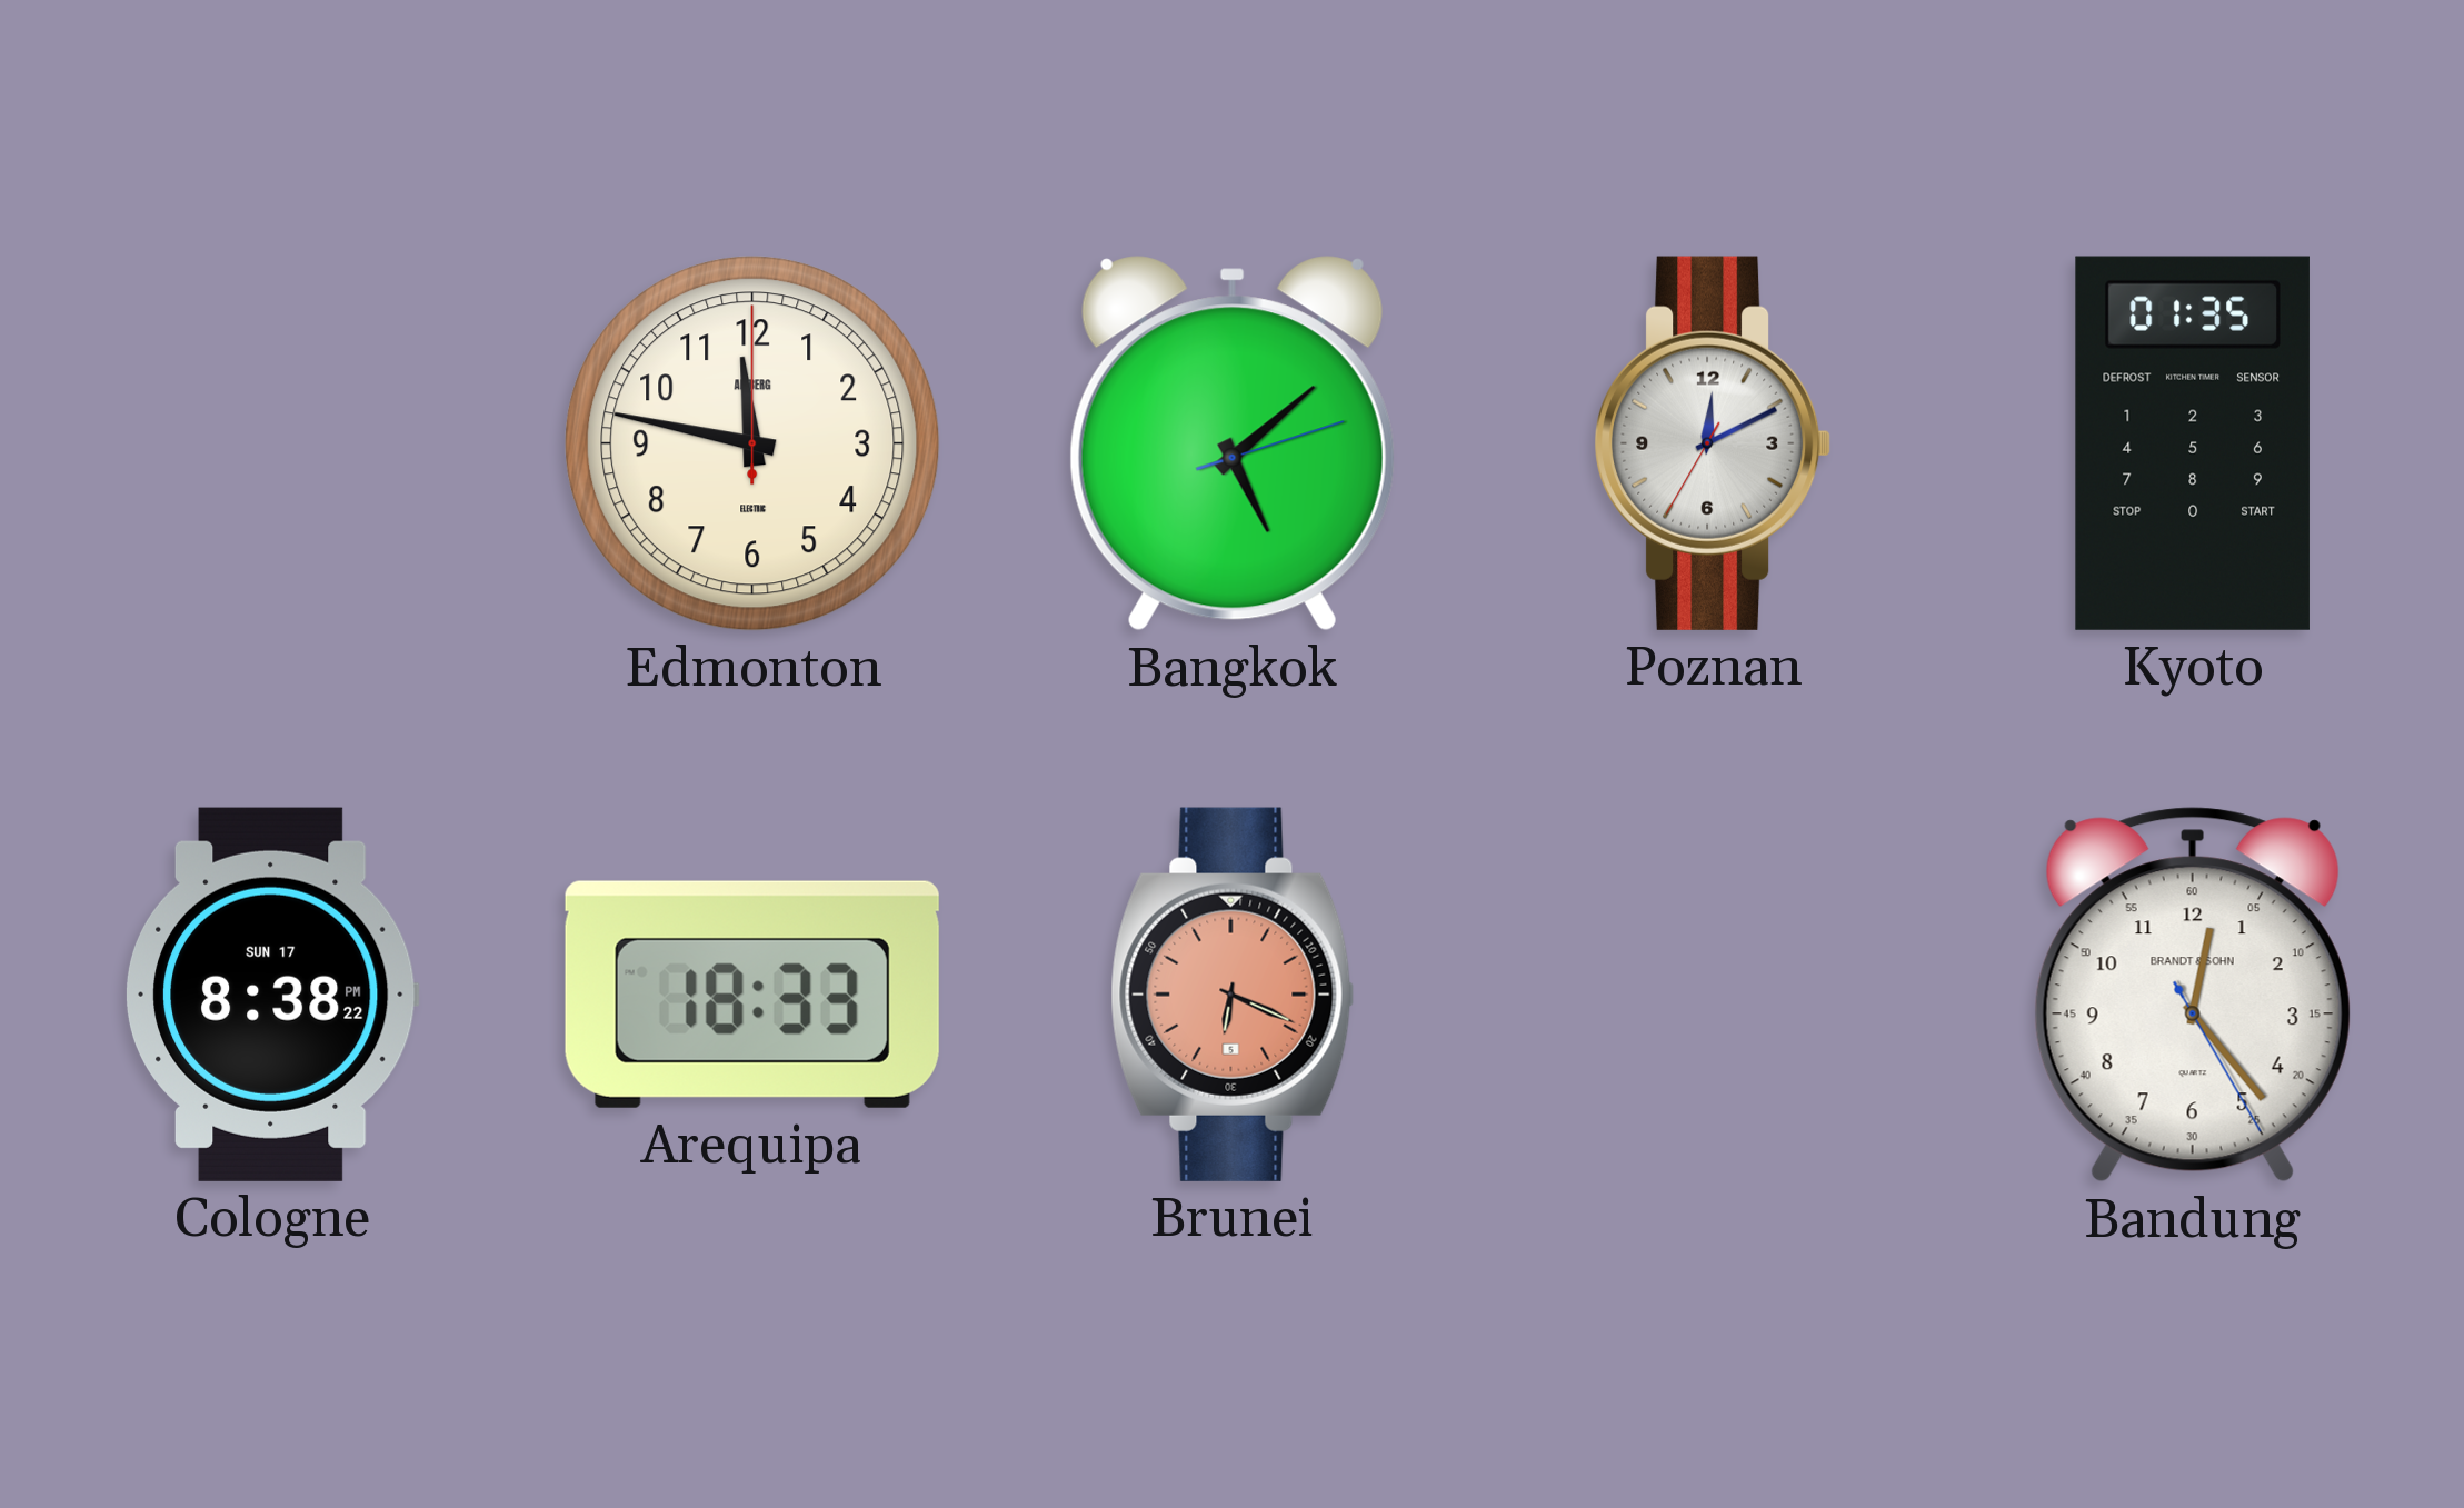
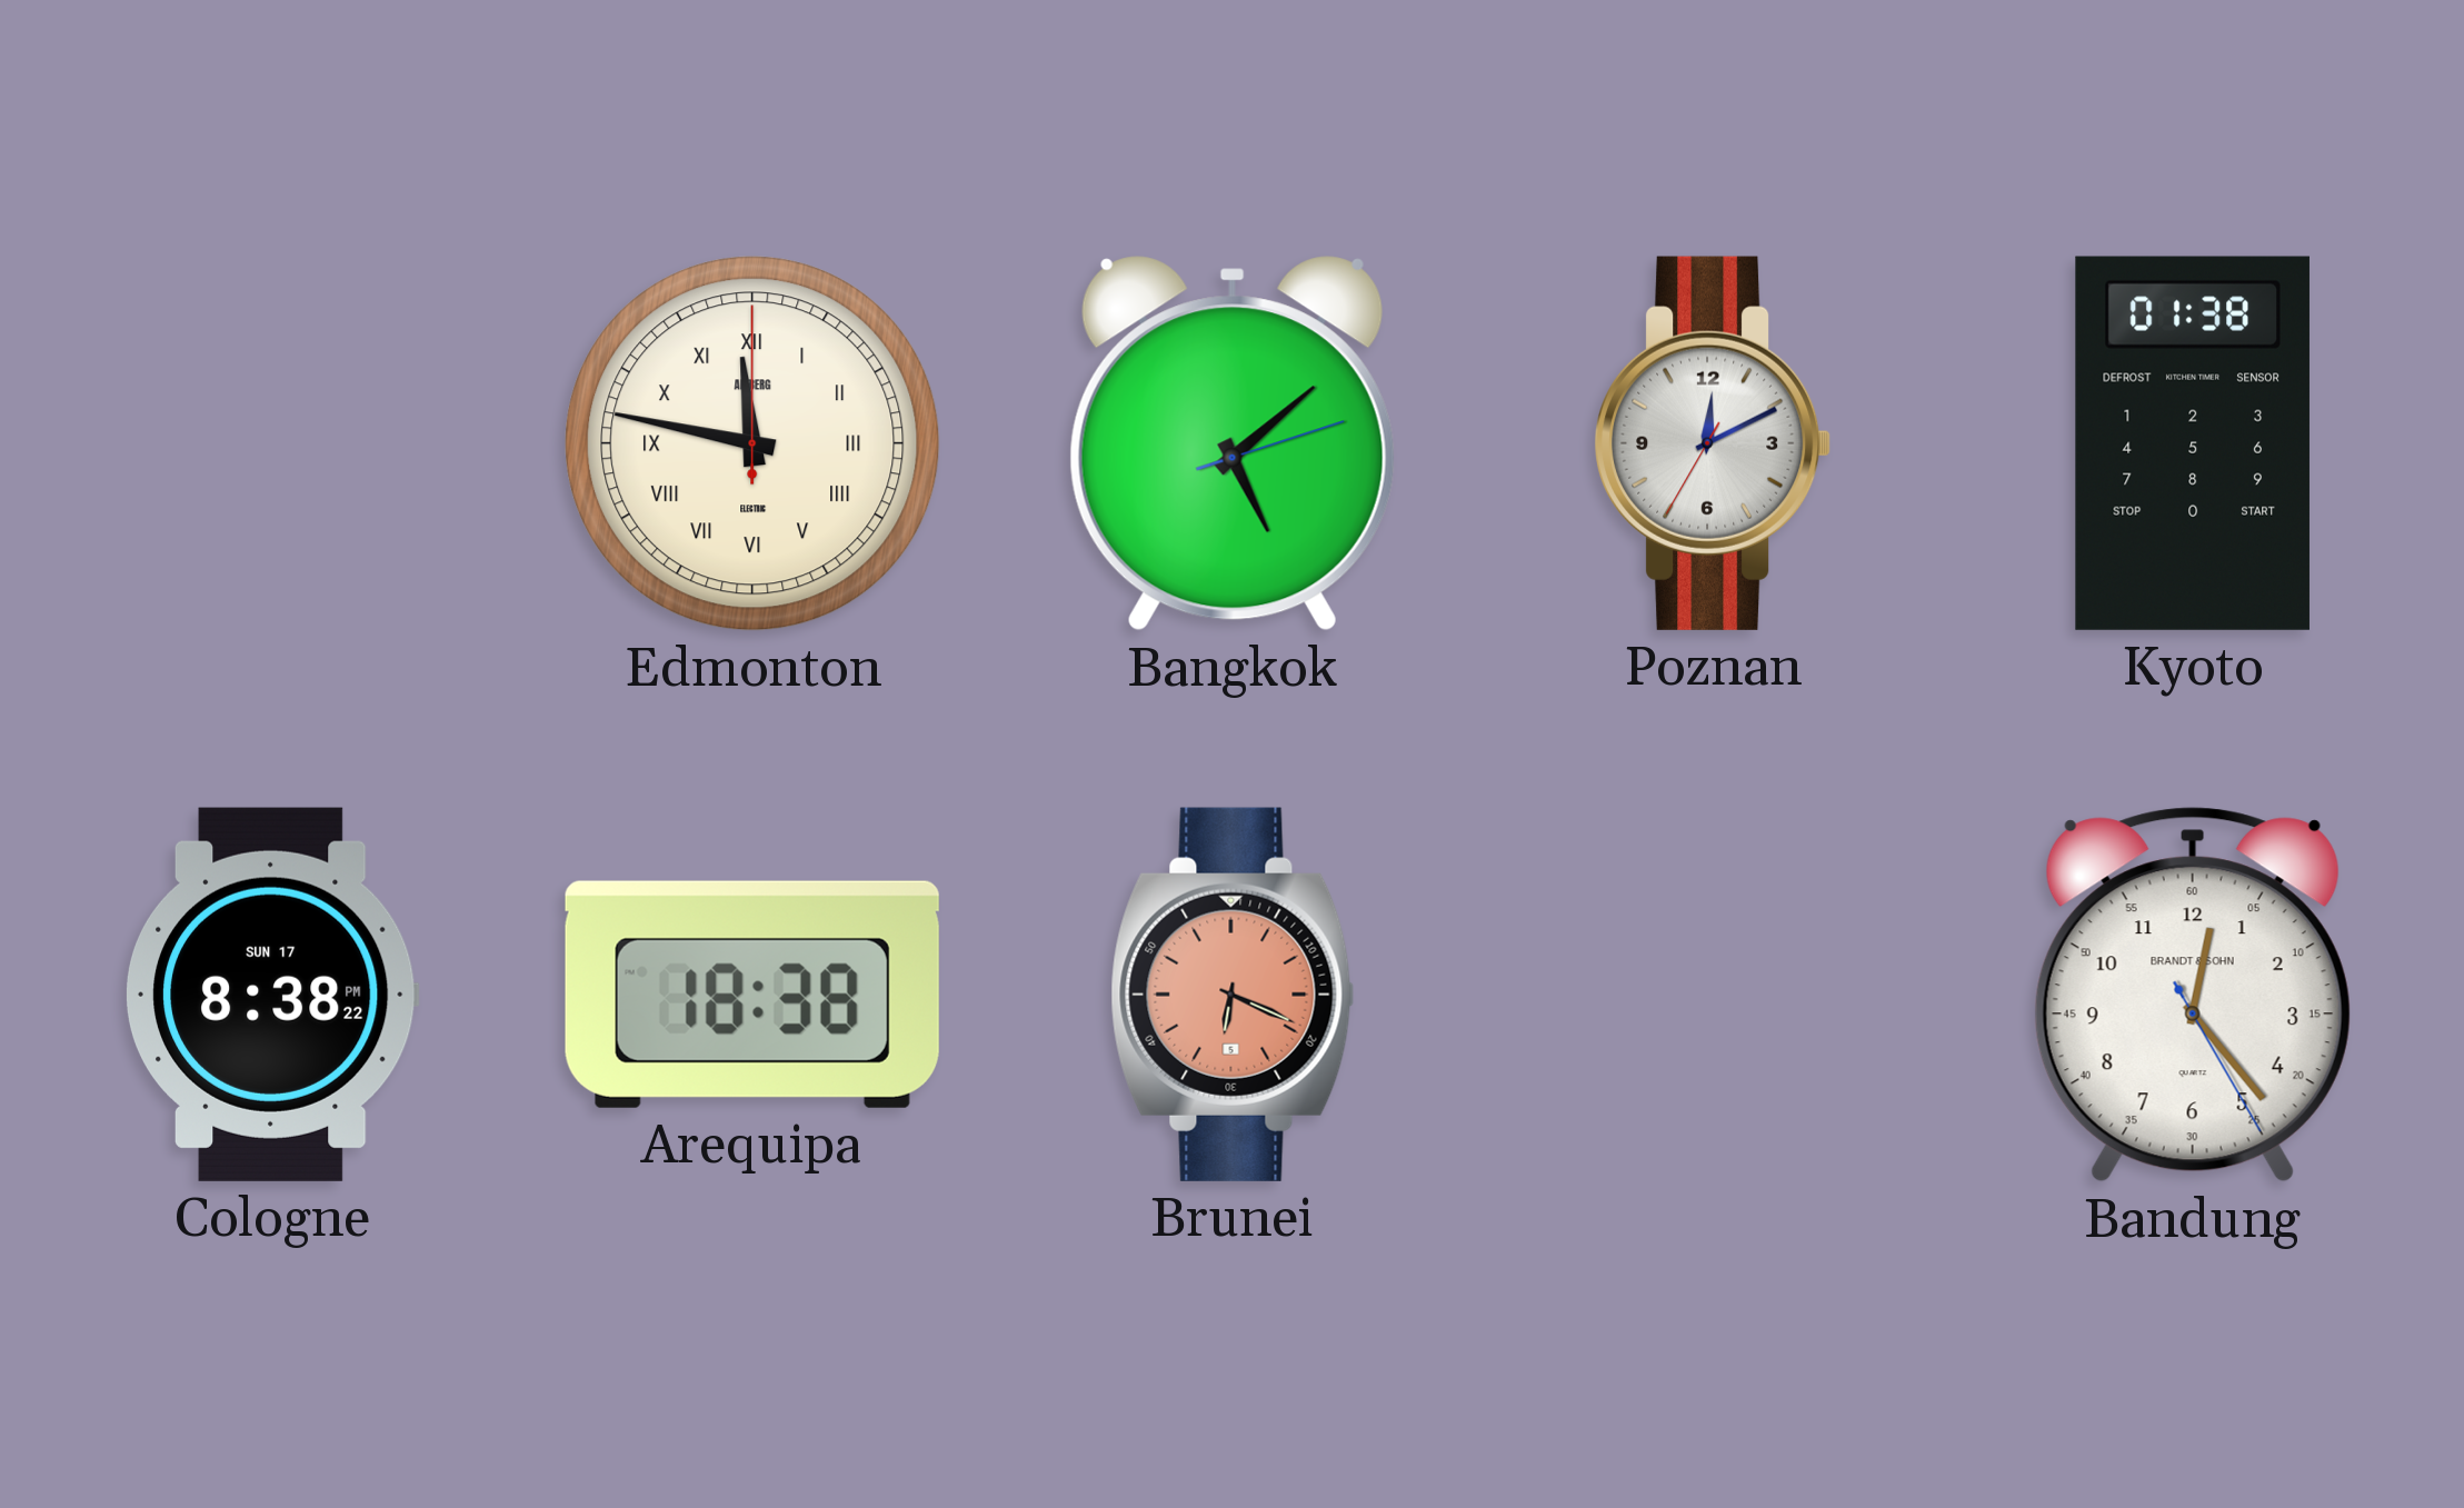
Edmonton numerals: Arabic -> Roman (752, 443)
Kyoto: 01:35 -> 01:38 (2193, 443)
Arequipa: 18:33 -> 18:38 (752, 995)
